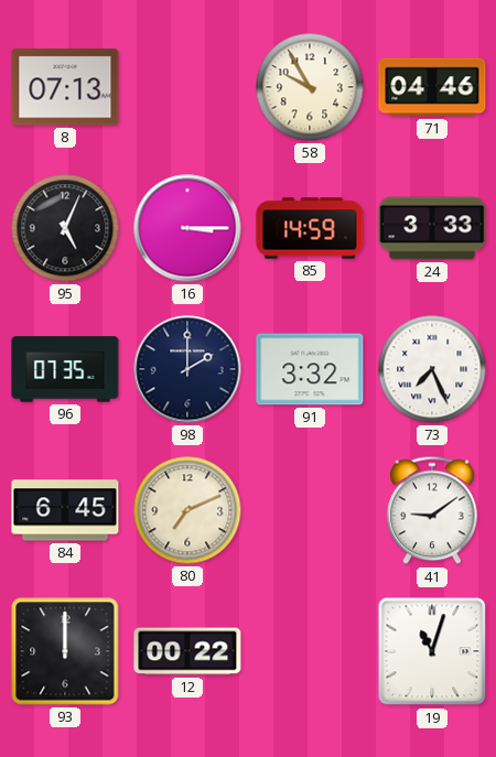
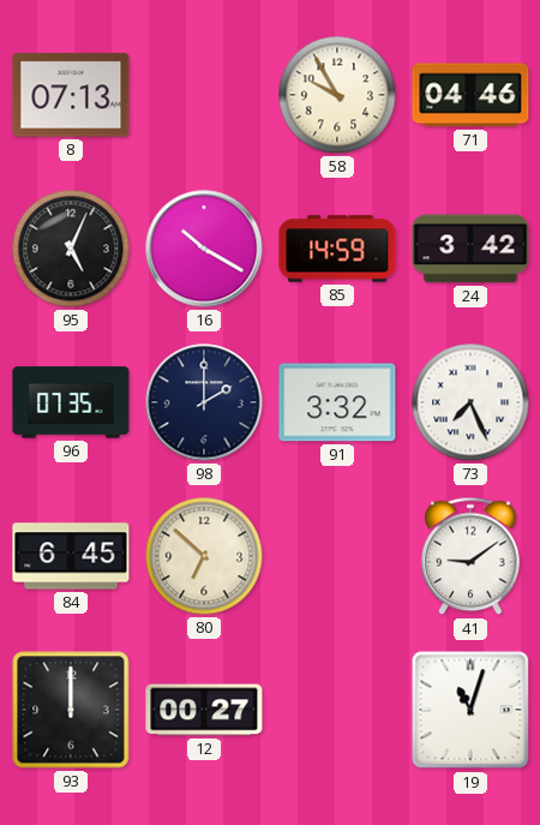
16: 3:15 -> 10:20 (204, 249)
24: 3:33 -> 3:42 (470, 249)
80: 7:11 -> 6:52 (204, 556)
12: 00:22 -> 00:27 (204, 710)
